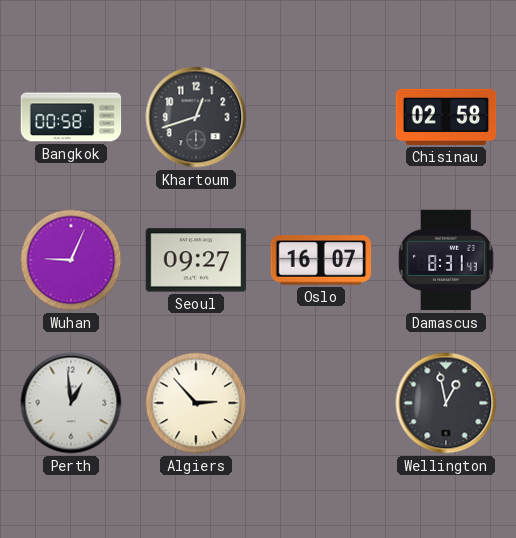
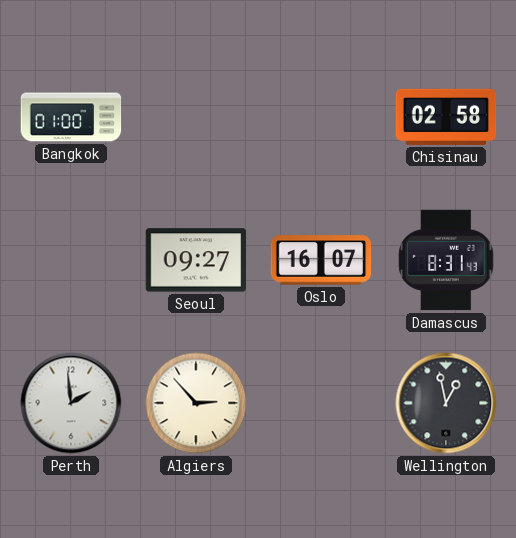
Bangkok: 00:58 -> 01:00 (71, 117)
Khartoum: 12:42 -> none (196, 117)
Wuhan: 9:04 -> none (71, 260)
Perth: 12:59 -> 1:59 (71, 403)
